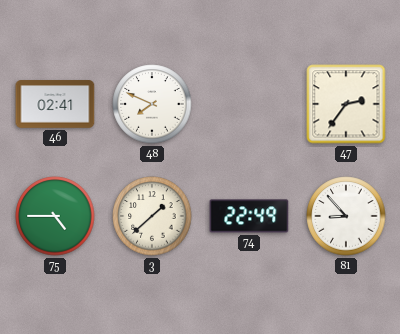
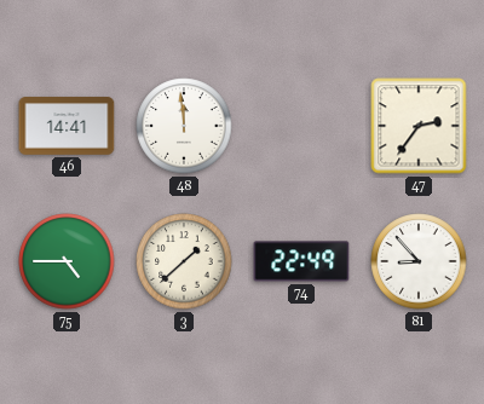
46: 02:41 -> 14:41 (67, 126)
48: 7:49 -> 11:59 (184, 126)
